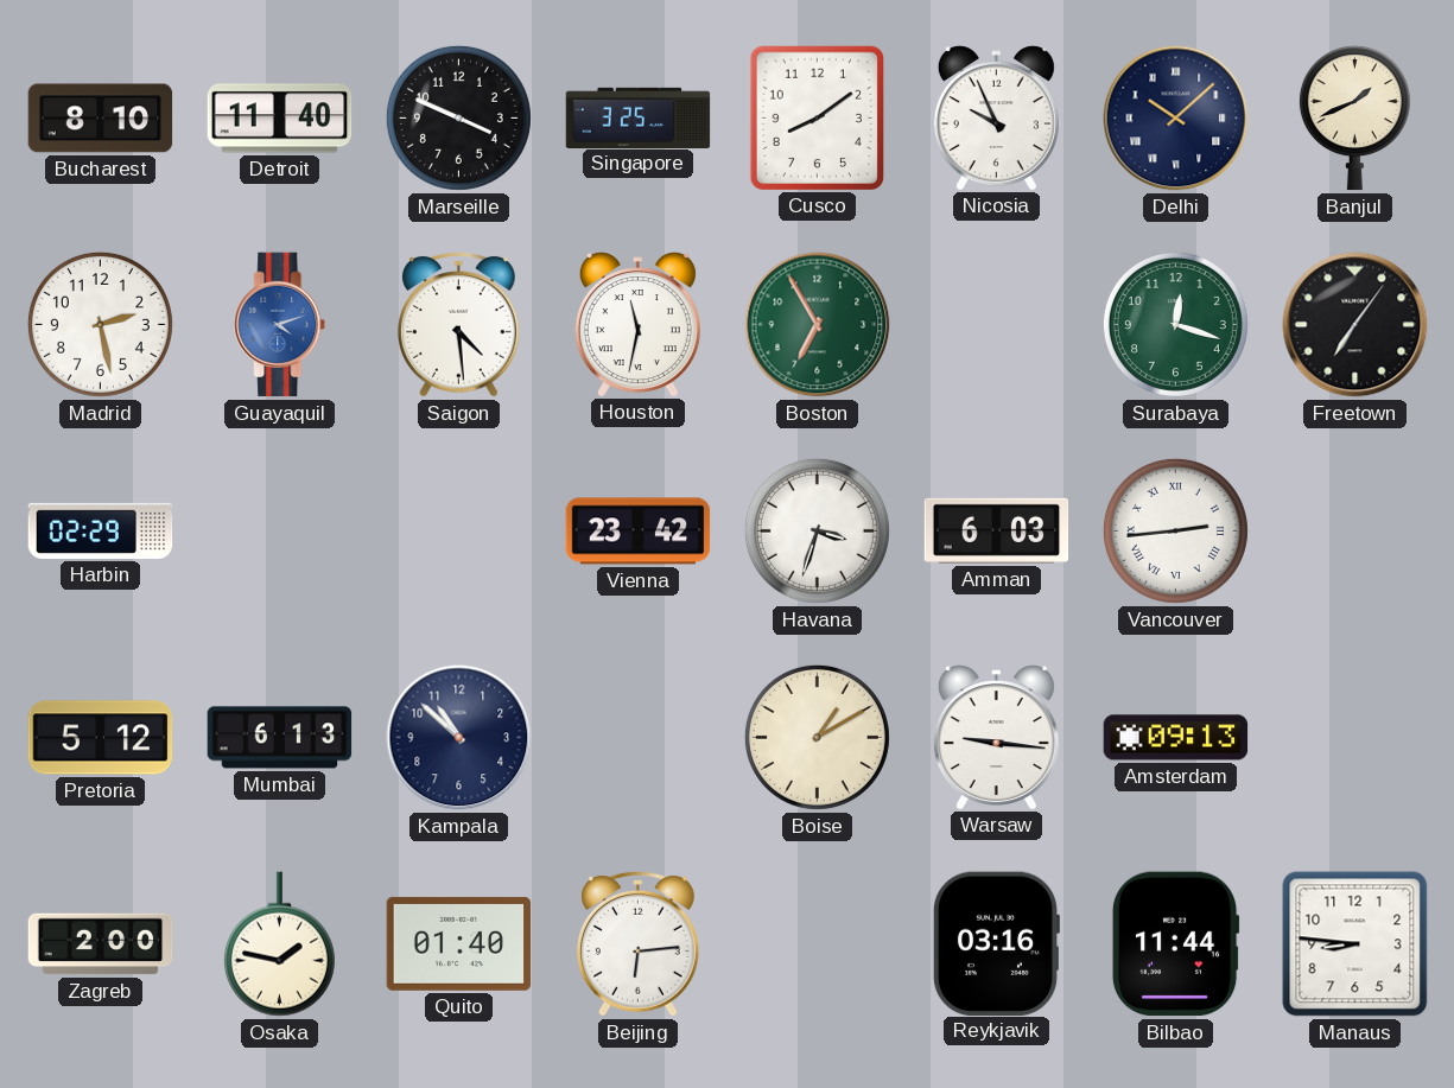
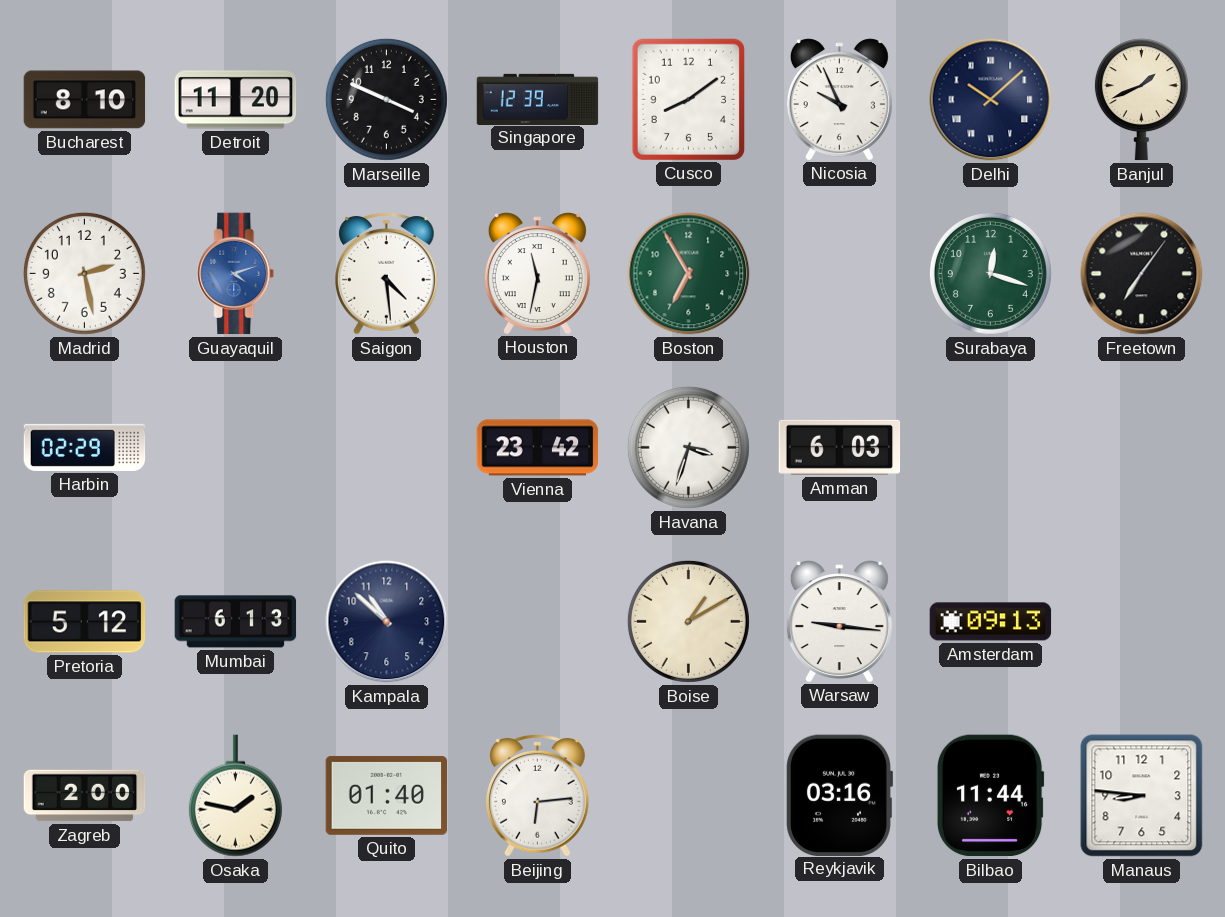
Detroit: 11:40 -> 11:20 (236, 100)
Singapore: 3:25 -> 12:39 (538, 99)
Vancouver: 2:44 -> none (1175, 530)
